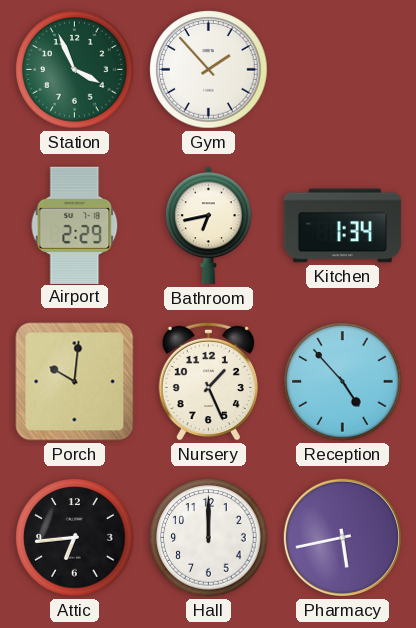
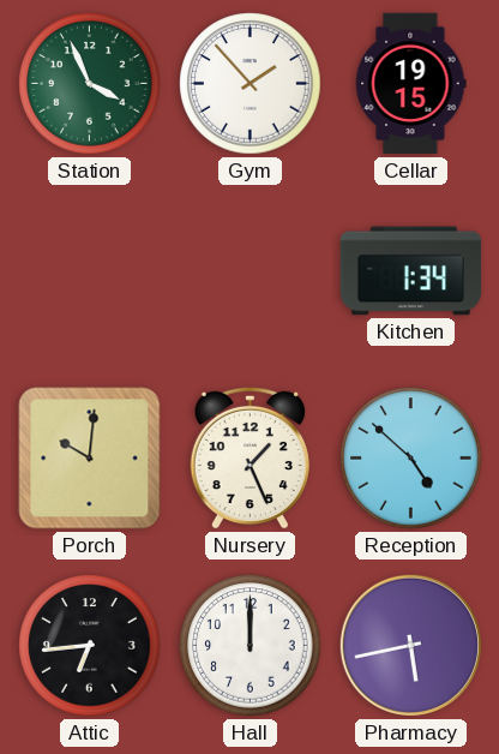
Cellar: none -> 19:15 (410, 84)
Airport: 2:29 -> none (75, 225)
Bathroom: 6:43 -> none (209, 226)
Reception: 4:53 -> 4:52 (411, 459)
